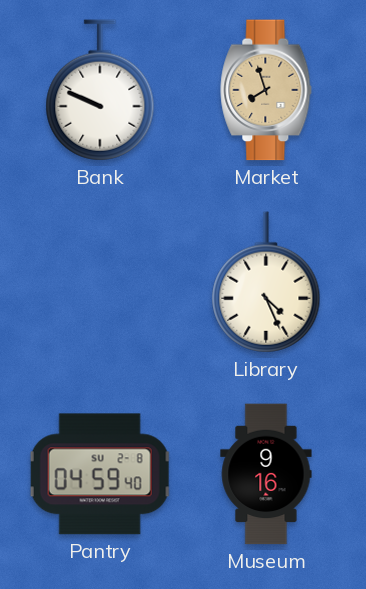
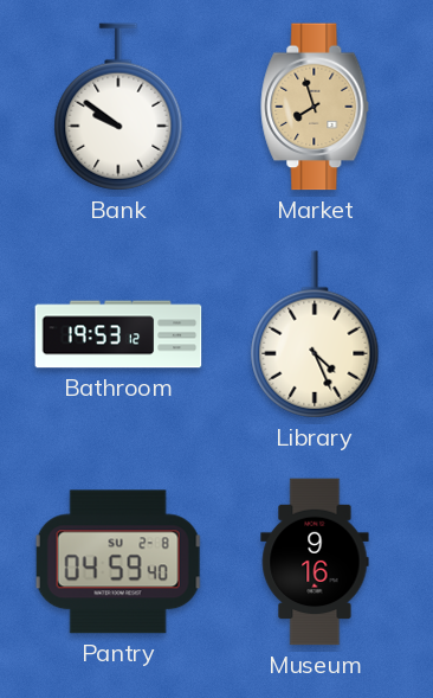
Bank: 9:49 -> 9:51 (118, 107)
Bathroom: none -> 19:53 (118, 334)
